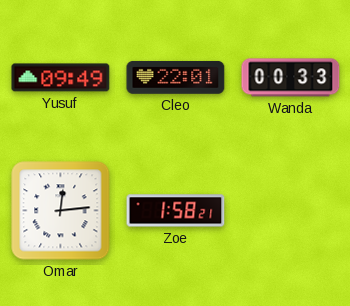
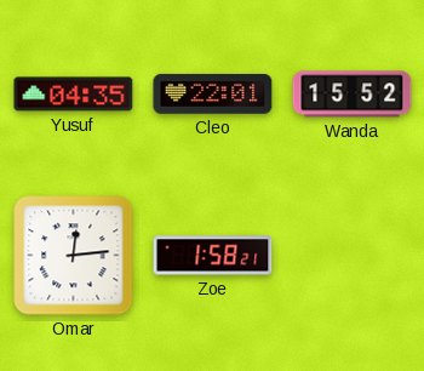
Yusuf: 09:49 -> 04:35 (74, 95)
Wanda: 00:33 -> 15:52 (353, 95)
